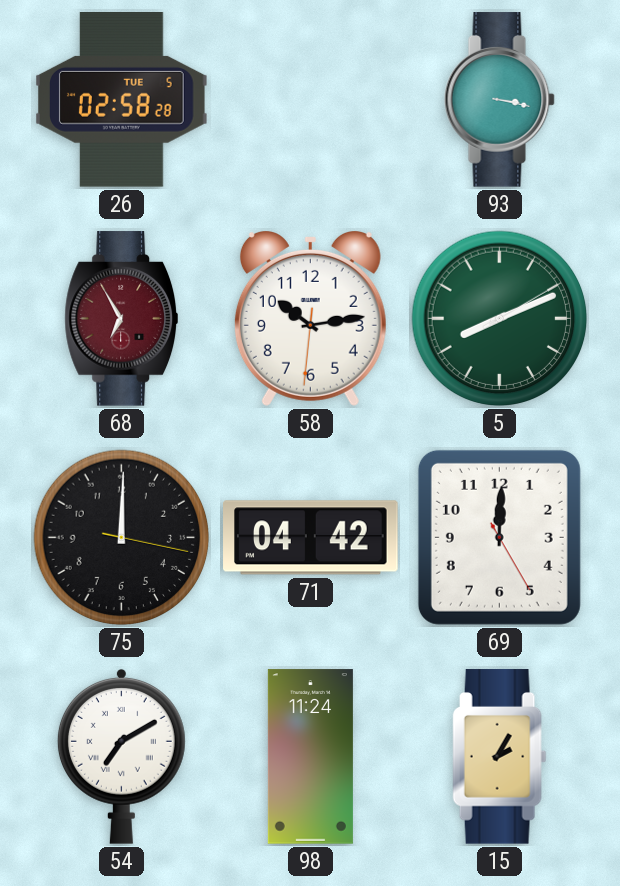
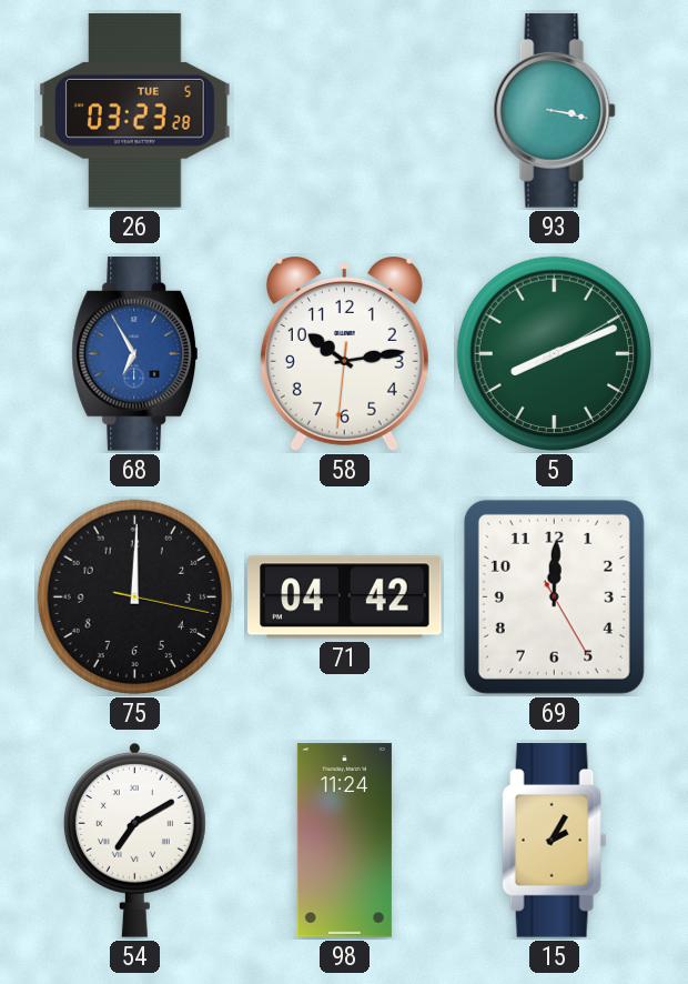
26: 02:58 -> 03:23 (135, 111)
68 dial: burgundy -> blue (134, 354)
